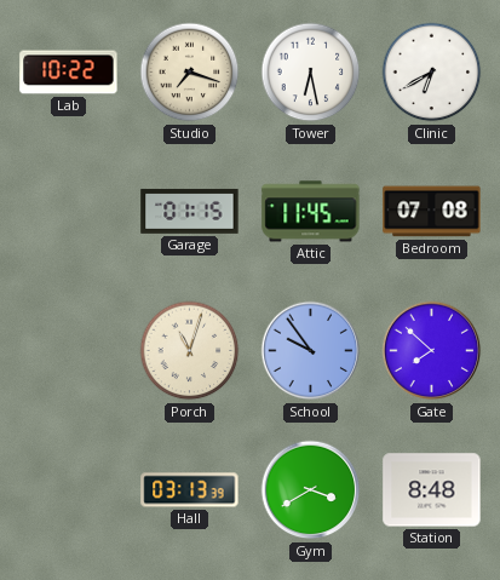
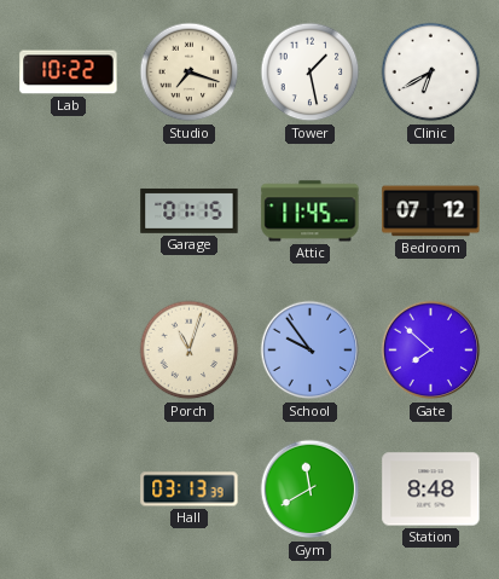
Tower: 6:28 -> 1:28 (311, 73)
Bedroom: 07:08 -> 07:12 (431, 212)
Gym: 3:40 -> 11:40 (311, 490)
